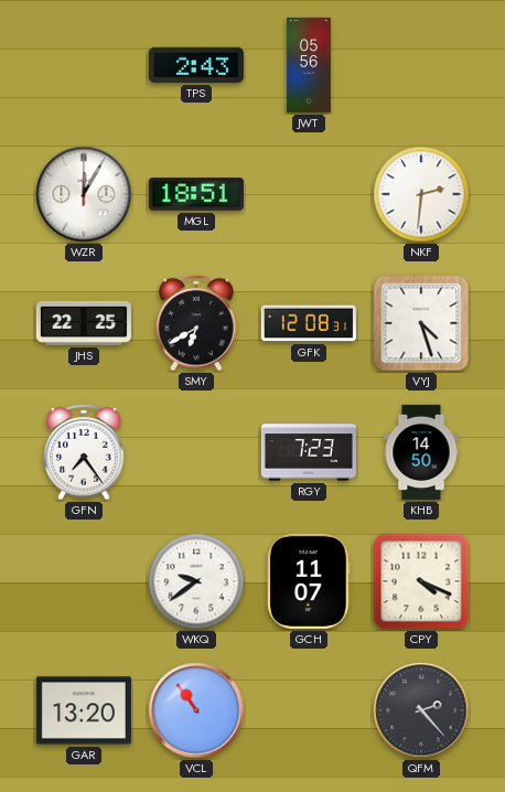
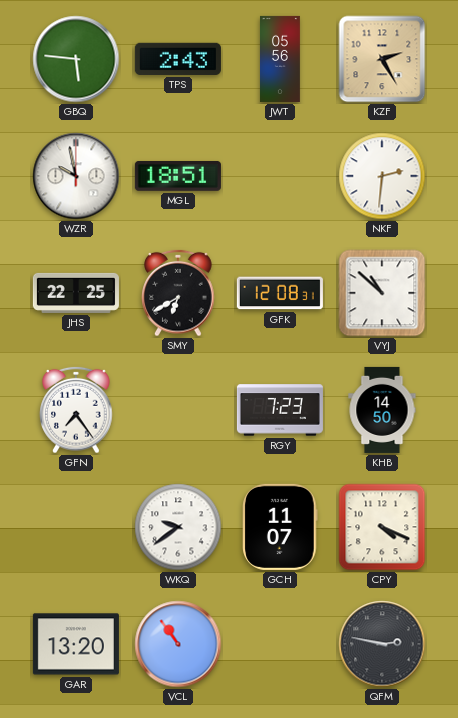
GBQ: none -> 5:46 (76, 59)
KZF: none -> 2:25 (382, 59)
WZR: 12:05 -> 9:58 (76, 176)
VYJ: 4:27 -> 10:52 (382, 293)
QFM: 2:23 -> 2:47 (382, 644)
